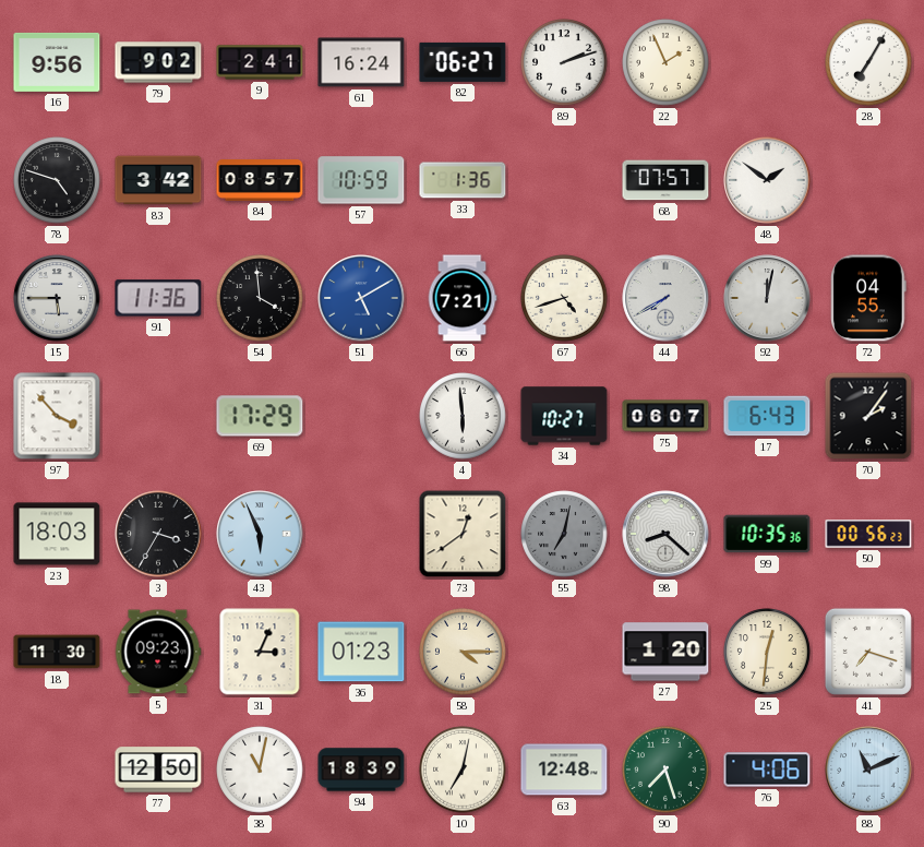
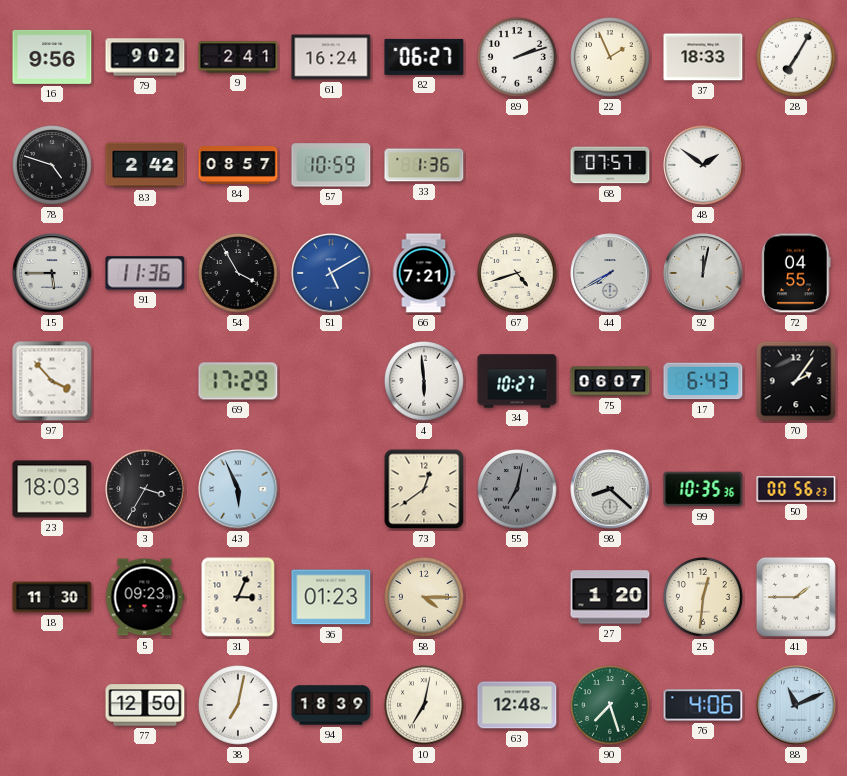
37: none -> 18:33 (703, 57)
83: 3:42 -> 2:42 (145, 165)
54: 3:59 -> 3:55 (238, 273)
41: 7:18 -> 1:45 (796, 597)
38: 11:02 -> 7:02 (238, 705)
